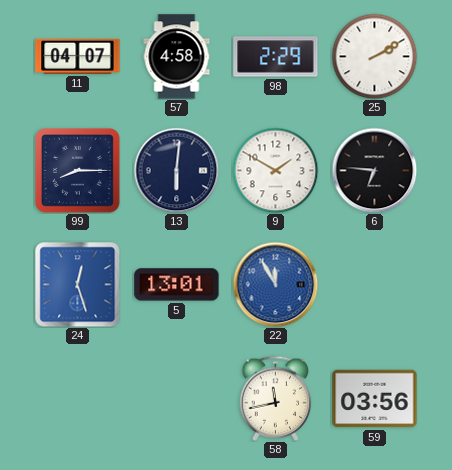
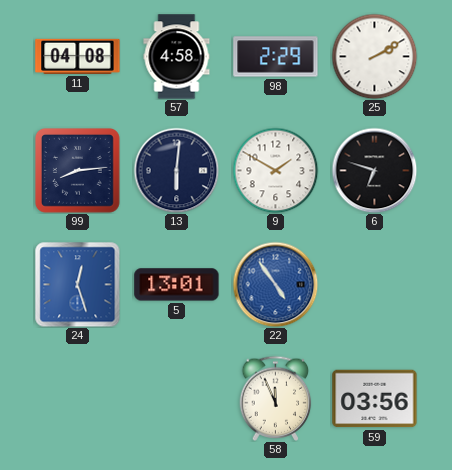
11: 04:07 -> 04:08 (78, 56)
99: 8:15 -> 8:14 (77, 170)
6: 6:46 -> 6:48 (374, 170)
22: 11:55 -> 4:54 (275, 284)
58: 11:43 -> 11:56 (276, 398)
